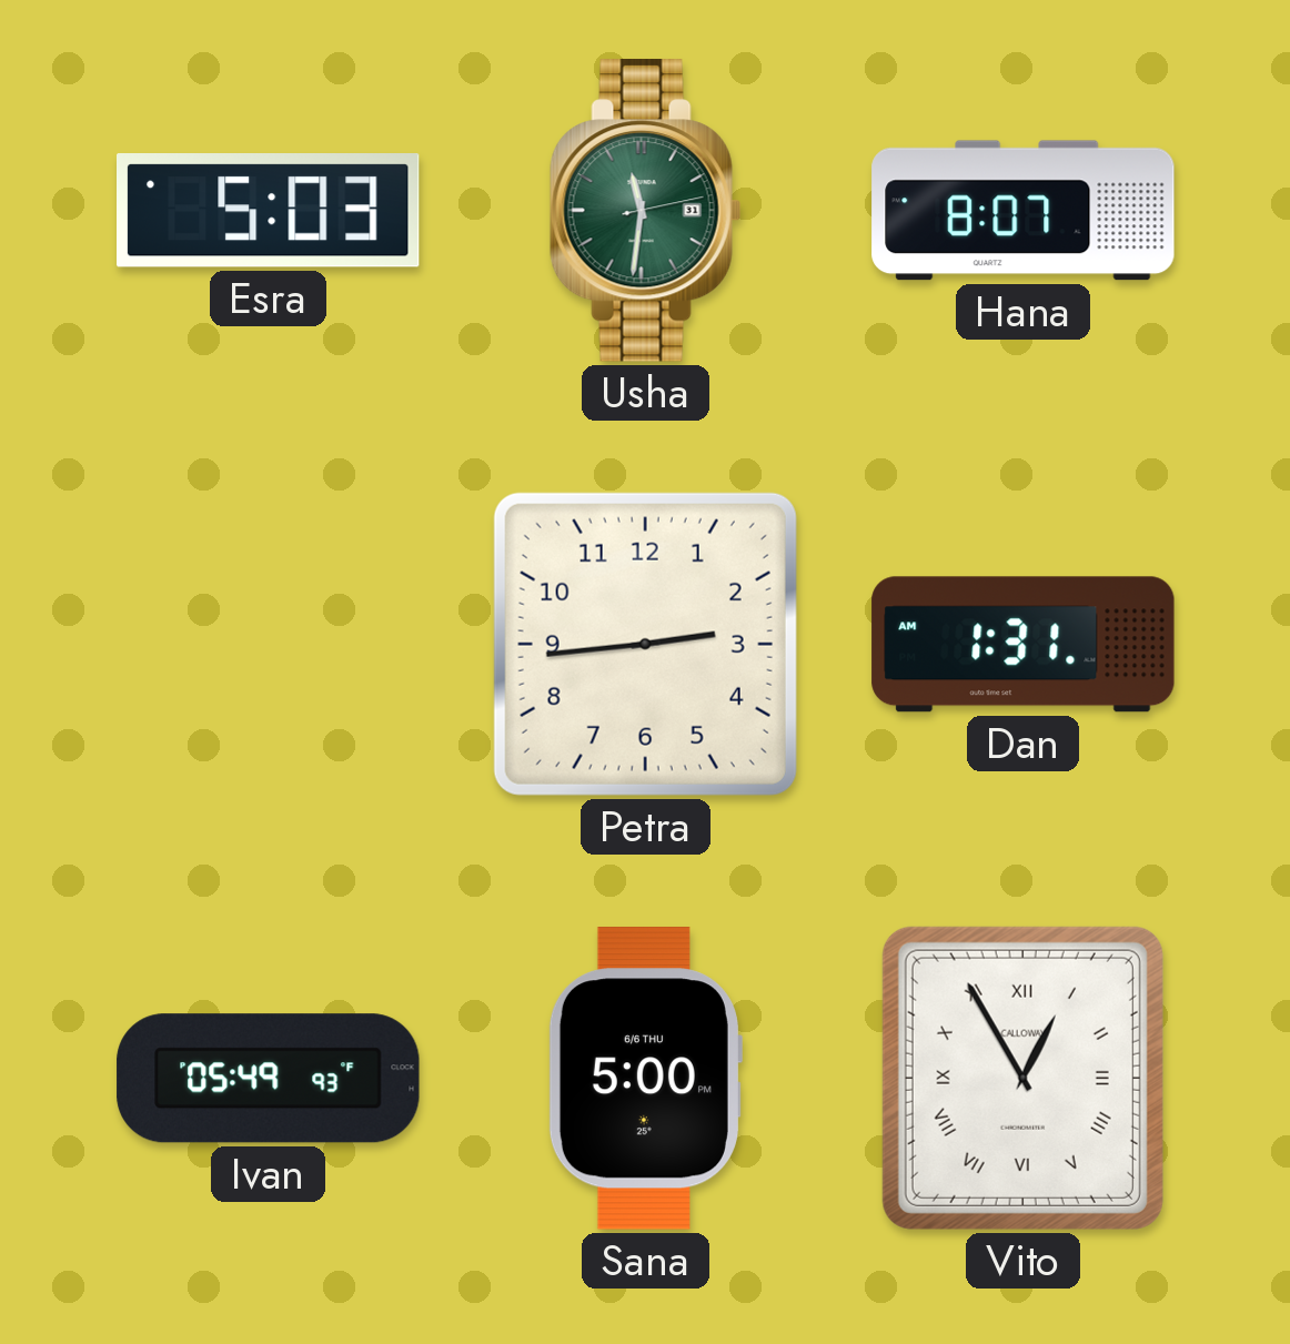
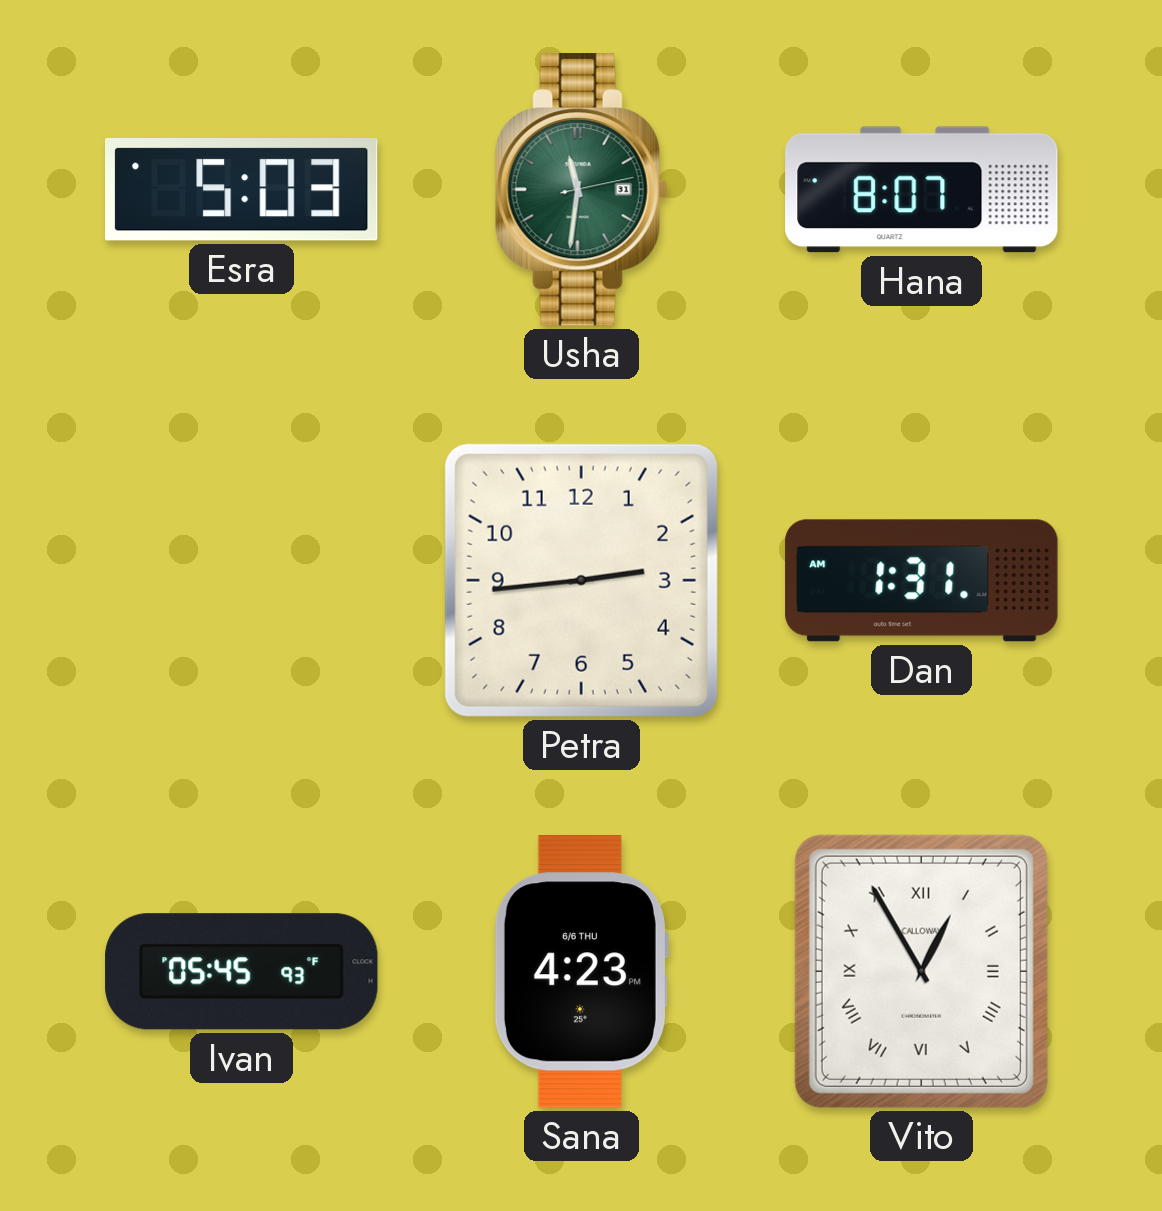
Ivan: 05:49 -> 05:45 (242, 972)
Sana: 5:00 -> 4:23 (581, 972)
